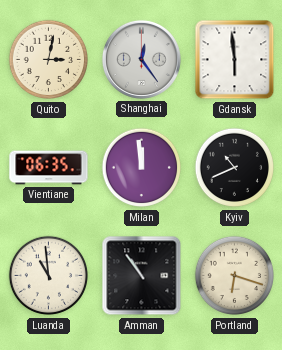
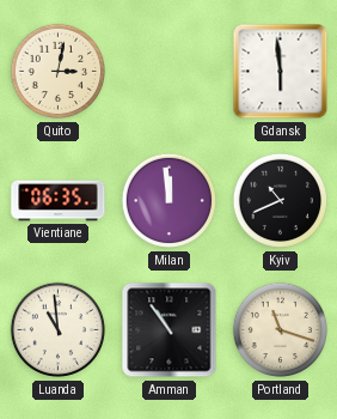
Shanghai: 12:24 -> none (141, 59)
Portland: 6:18 -> 11:18 (281, 330)
